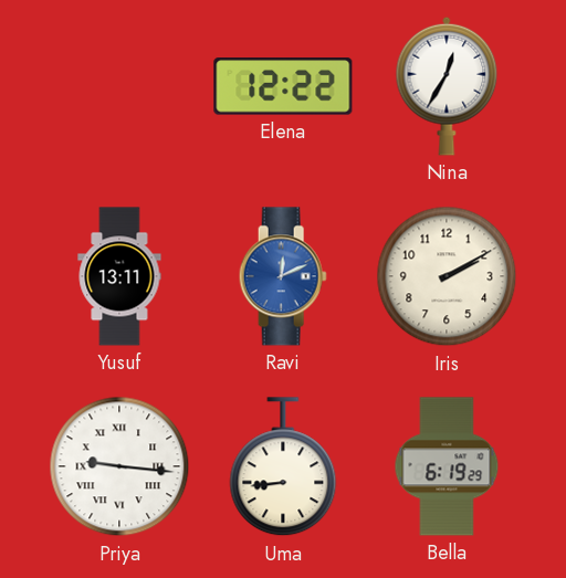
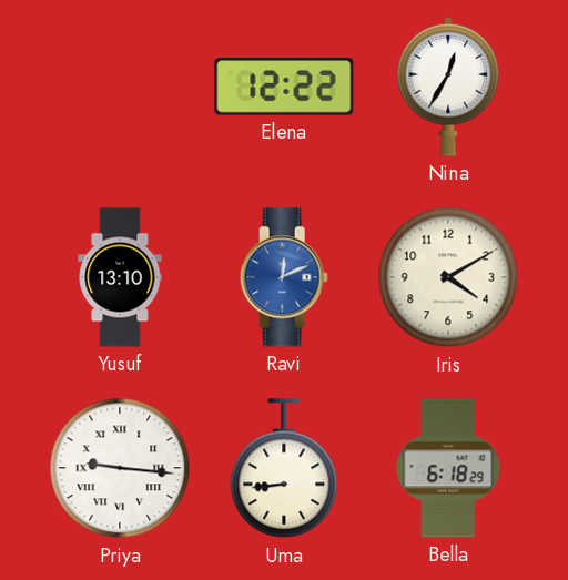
Yusuf: 13:11 -> 13:10 (120, 277)
Iris: 2:10 -> 4:10 (448, 277)
Bella: 6:19 -> 6:18 (448, 468)
